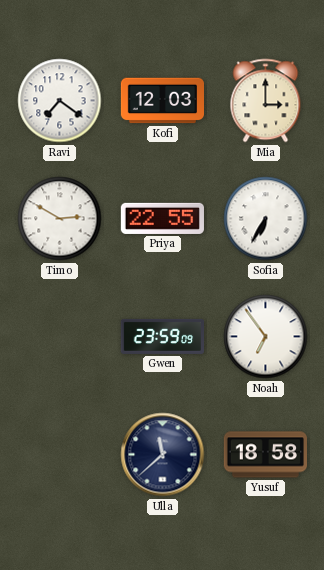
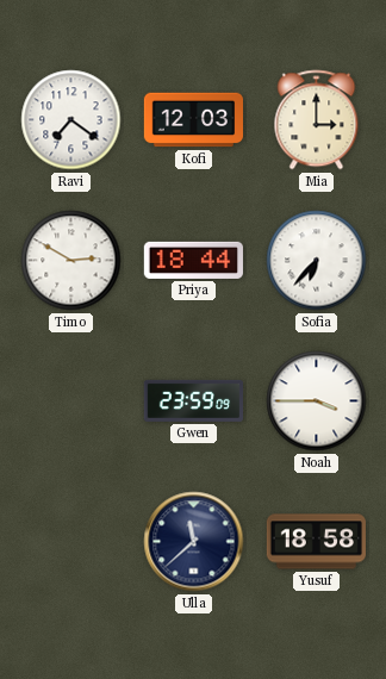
Priya: 22:55 -> 18:44 (193, 260)
Sofia: 6:35 -> 6:37 (317, 261)
Noah: 6:54 -> 3:45 (317, 401)
